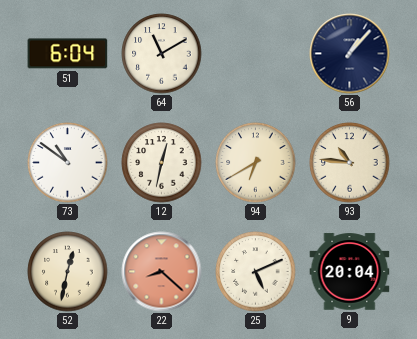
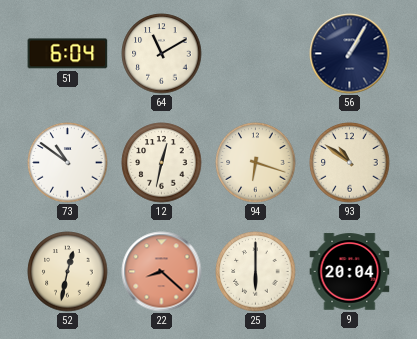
56: 1:07 -> 1:05 (350, 54)
94: 6:40 -> 6:18 (256, 163)
93: 10:46 -> 10:51 (350, 163)
25: 5:11 -> 6:00 (256, 272)
